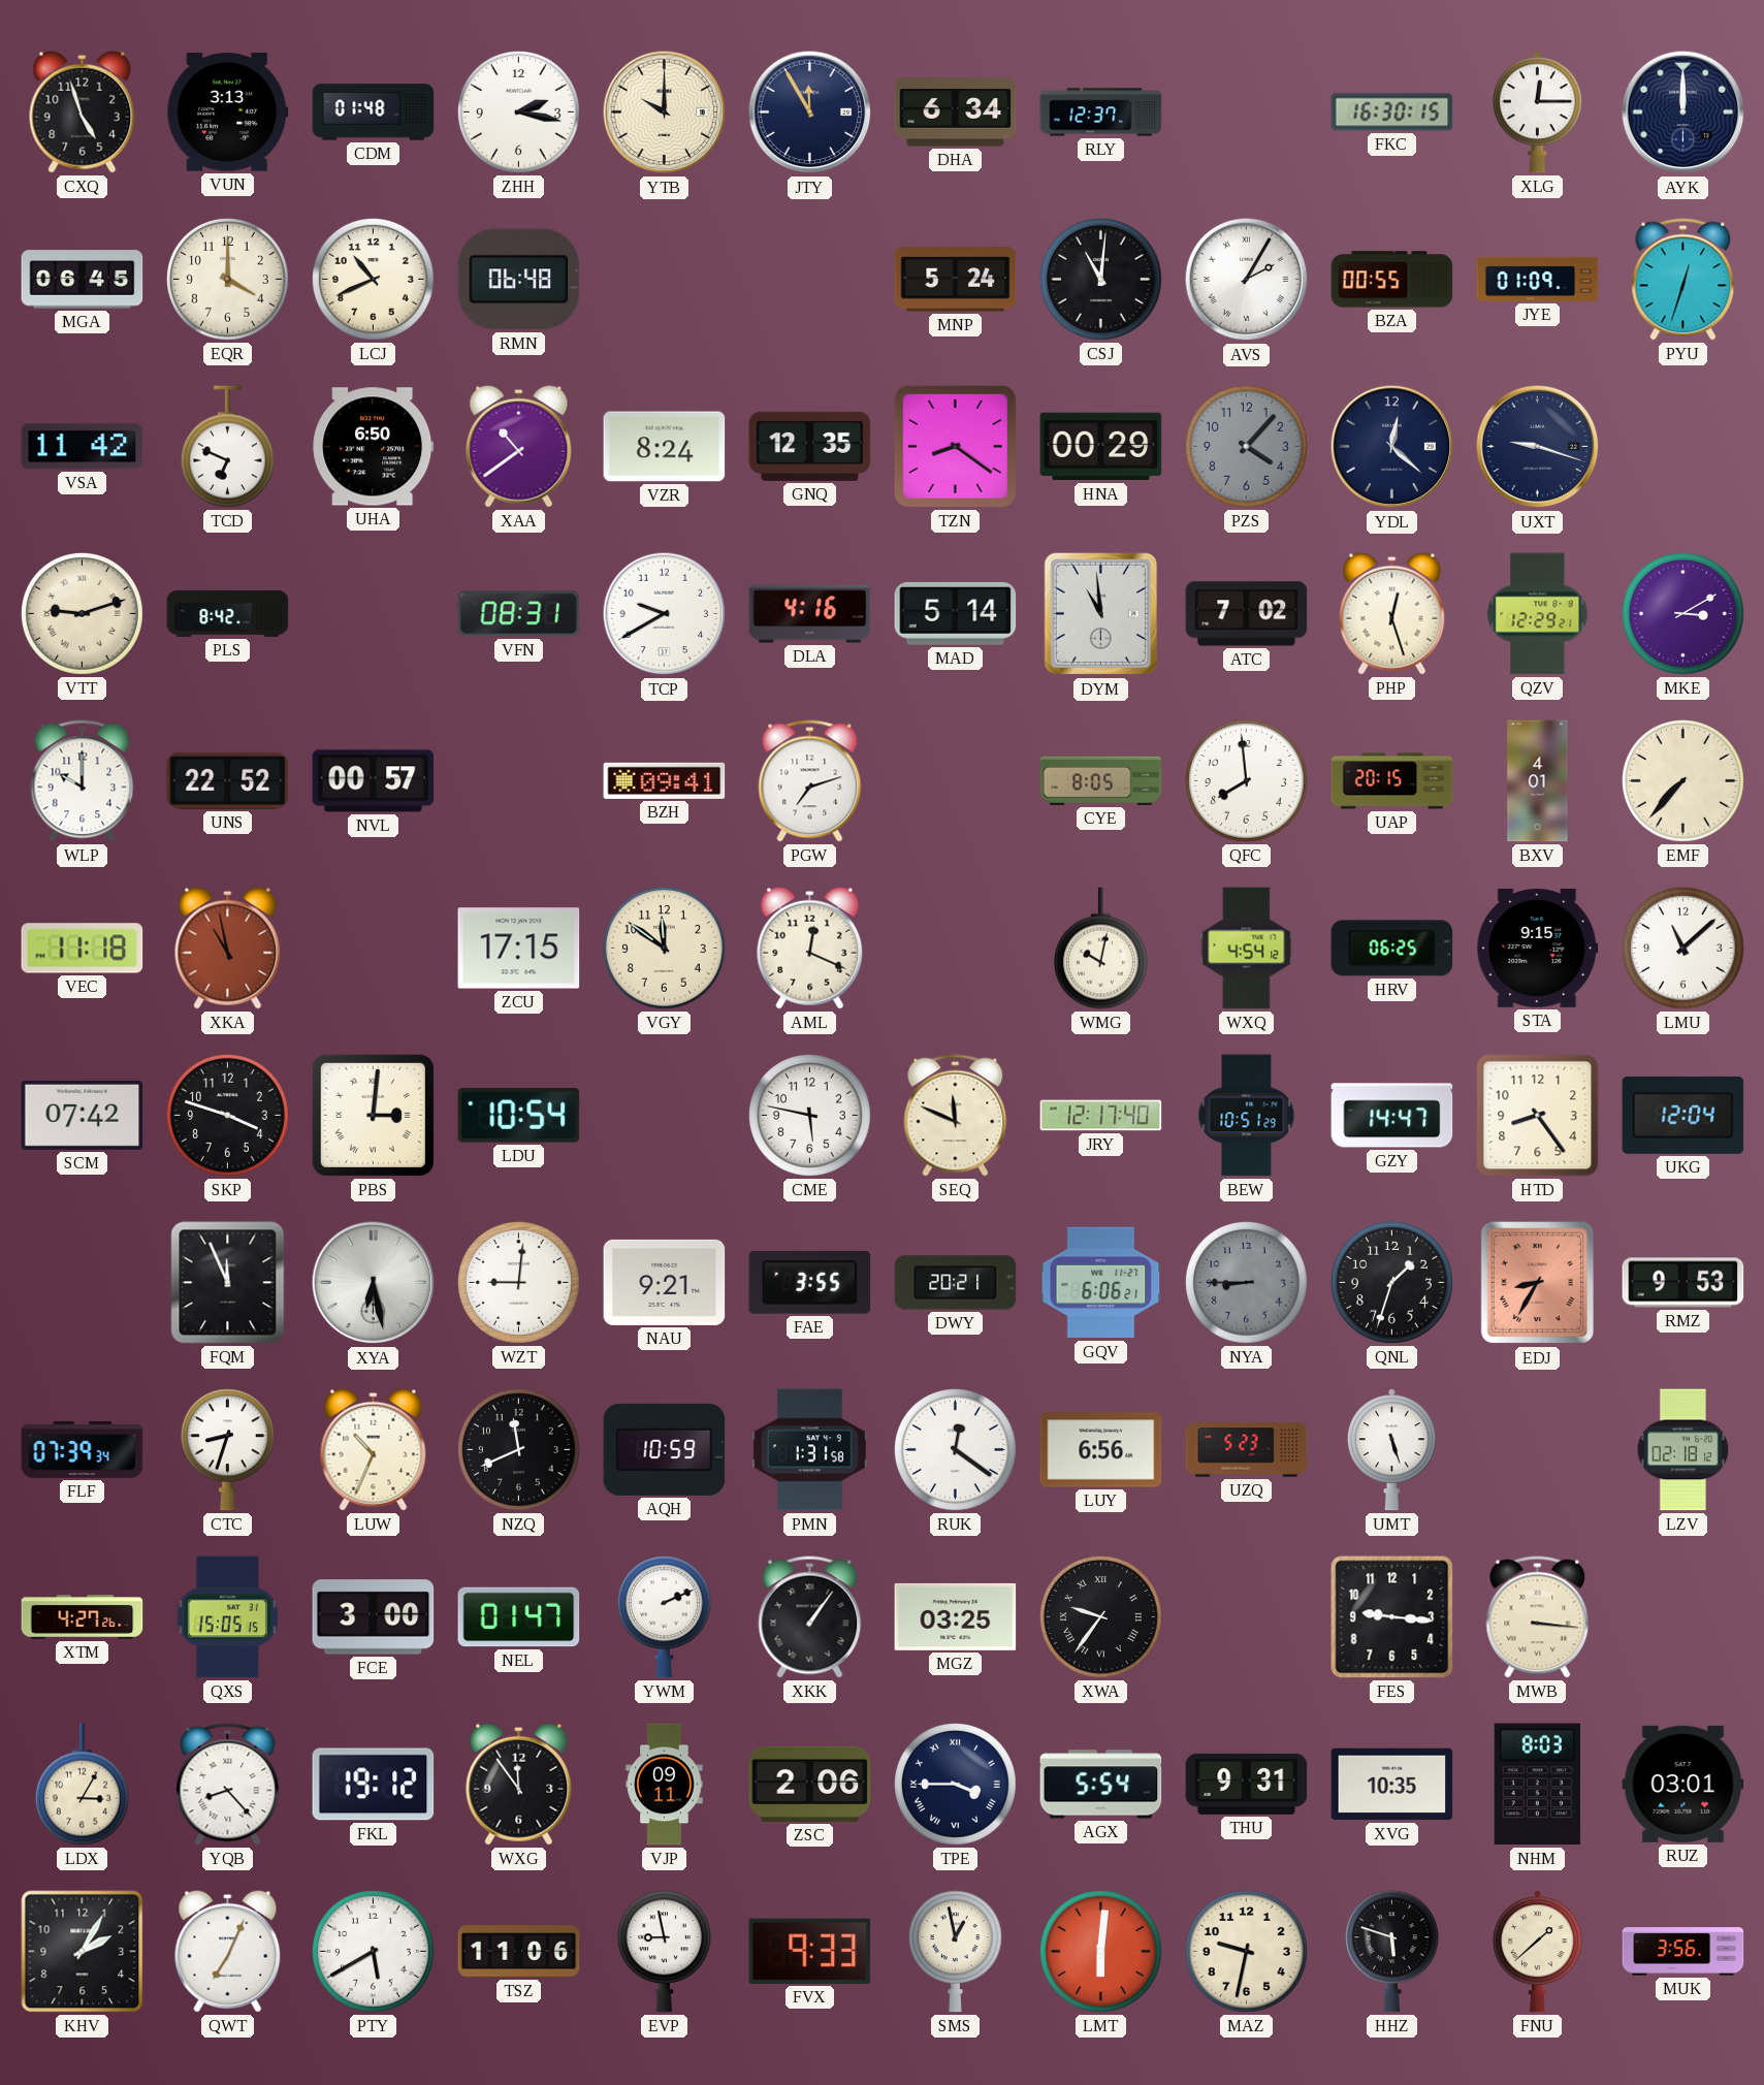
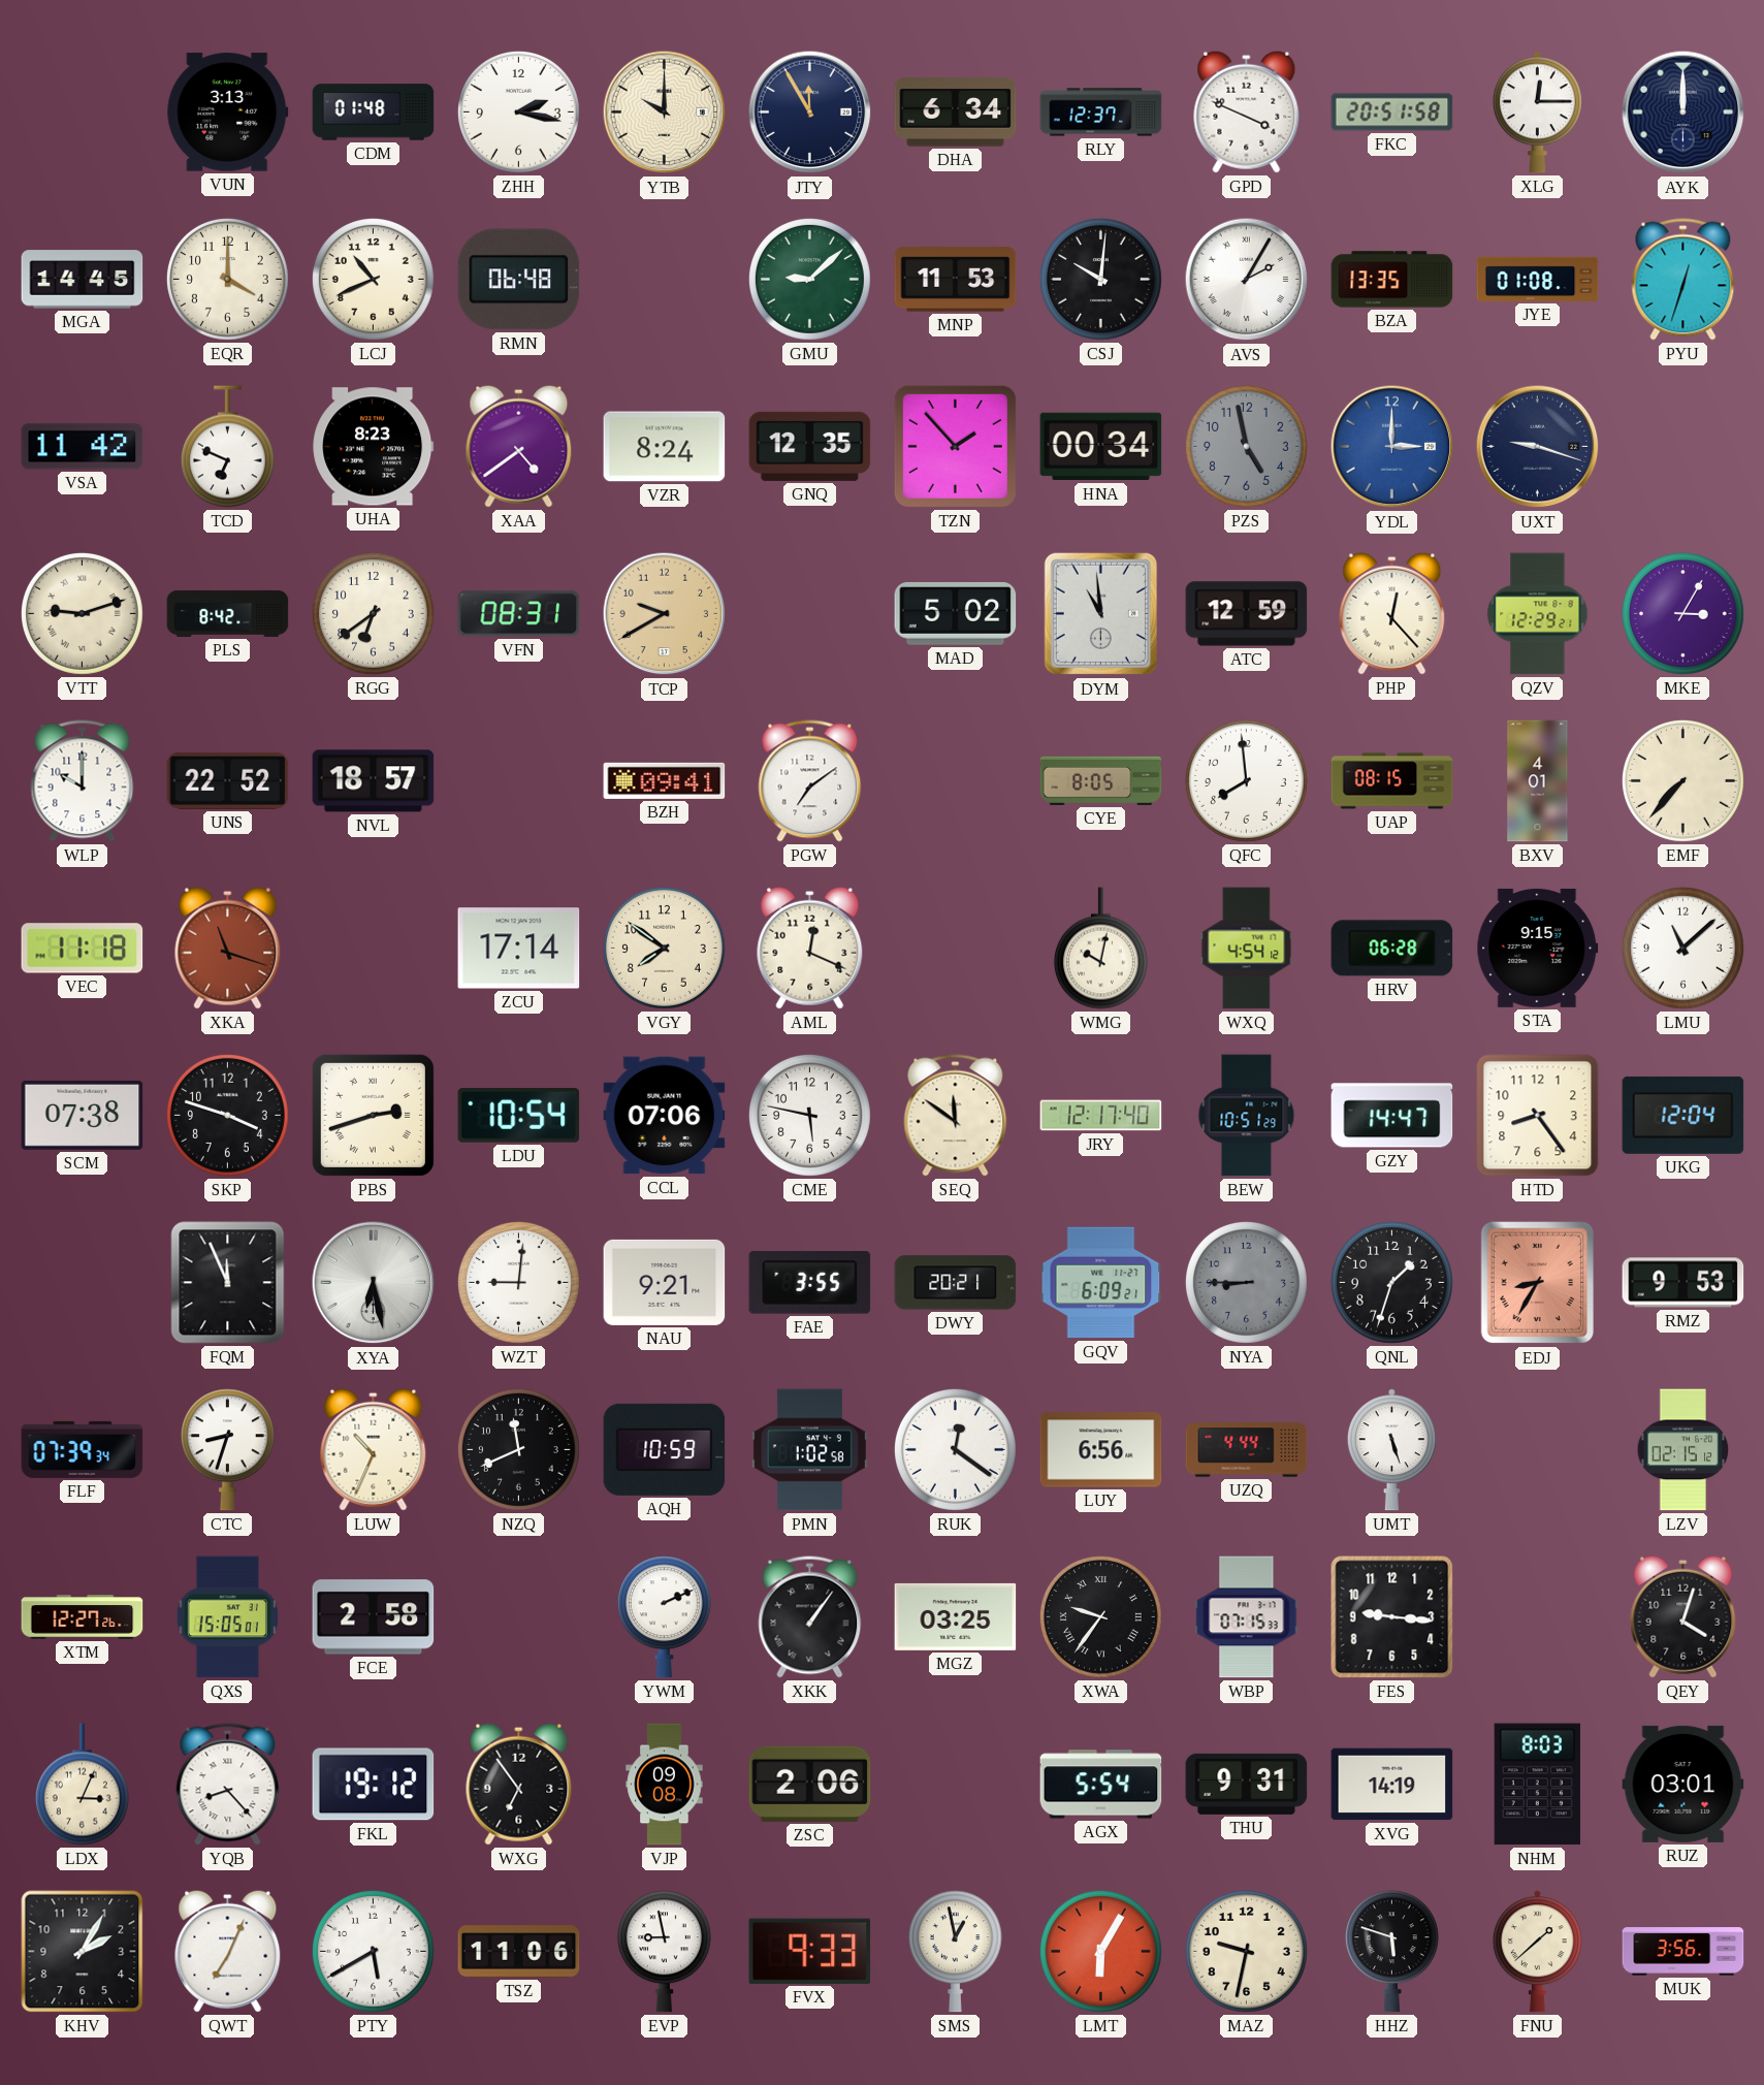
CXQ: 4:57 -> none (83, 111)
GPD: none -> 3:49 (1247, 111)
FKC: 16:30 -> 20:51 (1392, 113)
MGA: 06:45 -> 14:45 (83, 280)
GMU: none -> 9:08 (809, 279)
MNP: 5:24 -> 11:53 (956, 280)
CSJ: 11:01 -> 10:01 (1100, 279)
BZA: 00:55 -> 13:35 (1392, 280)
JYE: 01:09 -> 01:08 (1538, 279)
UHA: 6:50 -> 8:23 (374, 447)
XAA: 10:39 -> 4:39 (519, 446)
TZN: 8:21 -> 1:53 (955, 446)
HNA: 00:29 -> 00:34 (1101, 447)
PZS: 4:07 -> 4:58 (1246, 446)
YDL: 12:22 -> 3:00 (1392, 447)
YDL dial: navy -> blue (1392, 447)
RGG: none -> 6:39 (373, 613)
TCP dial: white -> champagne (665, 614)
DLA: 4:16 -> none (810, 614)
MAD: 5:14 -> 5:02 (956, 614)
ATC: 7:02 -> 12:59 (1247, 614)
PHP: 12:27 -> 12:23 (1392, 613)
MKE: 3:10 -> 3:05 (1682, 613)
NVL: 00:57 -> 18:57 (374, 781)
PGW: 7:12 -> 7:09 (810, 781)
UAP: 20:15 -> 08:15 (1392, 781)
XKA: 10:58 -> 11:18 (228, 948)
ZCU: 17:15 -> 17:14 (519, 949)
VGY: 11:51 -> 7:51 (664, 948)
HRV: 06:25 -> 06:28 (1392, 949)
SCM: 07:42 -> 07:38 (83, 1115)
PBS: 3:01 -> 2:42 (373, 1115)
CCL: none -> 07:06 (665, 1116)
SEQ: 11:49 -> 11:51 (956, 1116)
GQV: 6:06 -> 6:09 (1101, 1283)
PMN: 1:31 -> 1:02 (809, 1450)
UZQ: 5:23 -> 4:44 (1247, 1450)
LZV: 02:18 -> 02:15 (1683, 1450)
XTM: 4:27 -> 12:27 (83, 1617)
QXS: 15:05:15 -> 15:05:01 (227, 1617)
FCE: 3:00 -> 2:58 (374, 1617)
NEL: 01:47 -> none (519, 1617)
WBP: none -> 07:15 (1247, 1617)
MWB: 3:16 -> none (1538, 1617)
QEY: none -> 4:03 (1683, 1616)
LDX: 3:05 -> 3:04 (82, 1785)
WXG: 11:54 -> 6:54 (519, 1784)
VJP: 09:11 -> 09:08 (665, 1785)
TPE: 3:45 -> none (955, 1784)
XVG: 10:35 -> 14:19 (1392, 1785)
LMT: 6:01 -> 6:05 (1100, 1951)
